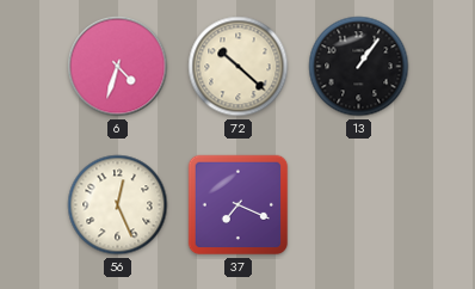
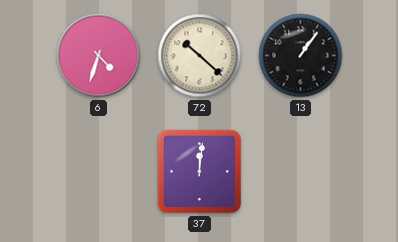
56: 12:26 -> none (118, 205)
37: 7:19 -> 12:01 (200, 172)
